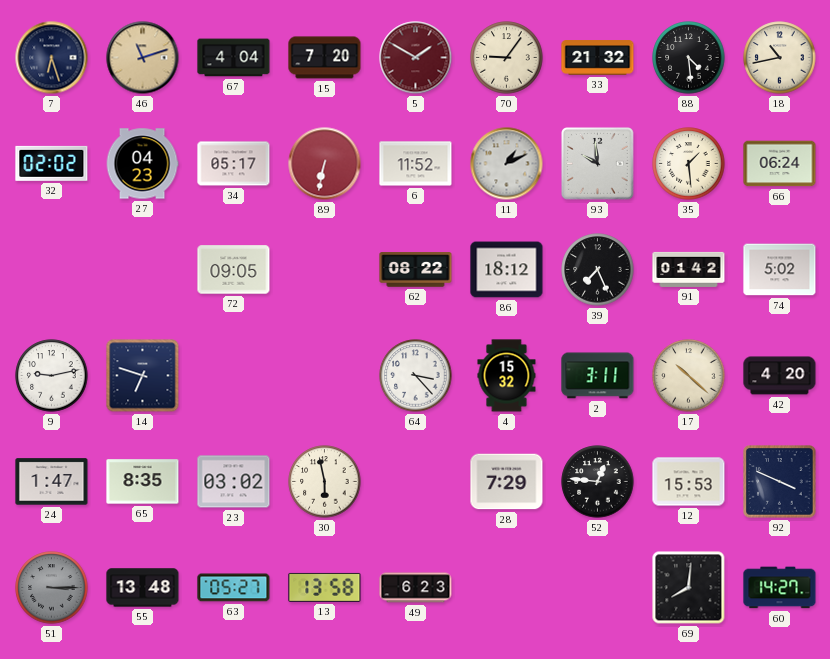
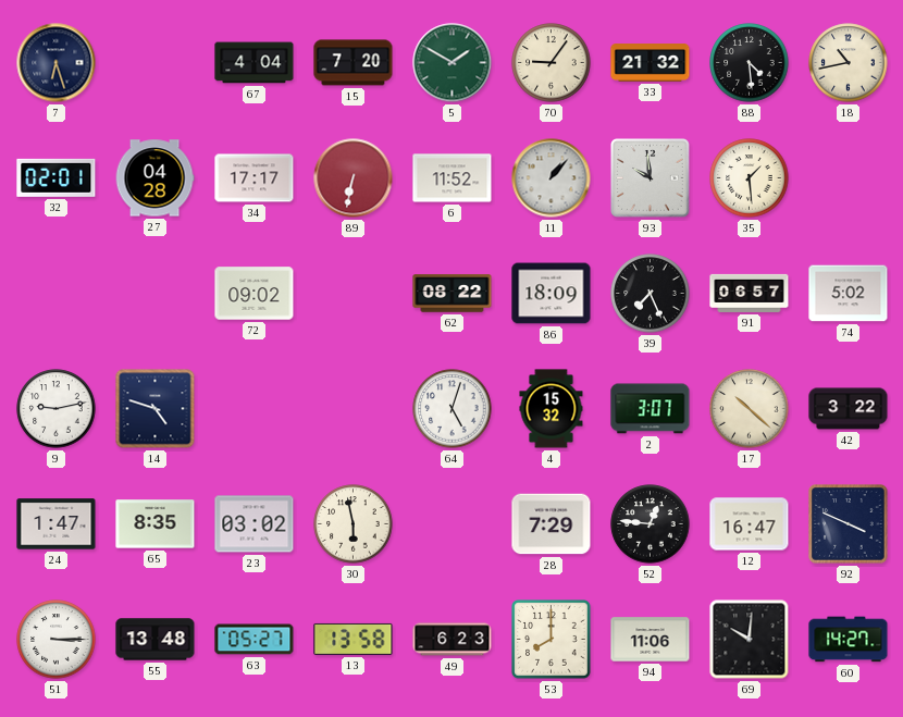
46: 11:12 -> none (143, 58)
5 dial: burgundy -> green (453, 63)
32: 02:02 -> 02:01 (57, 177)
27: 04:23 -> 04:28 (154, 178)
34: 05:17 -> 17:17 (255, 178)
11: 1:11 -> 1:07 (552, 178)
66: 06:24 -> none (780, 164)
72: 09:05 -> 09:02 (255, 294)
86: 18:12 -> 18:09 (552, 294)
91: 01:42 -> 06:57 (750, 293)
14: 6:48 -> 4:48 (156, 409)
64: 3:23 -> 5:03 (453, 409)
2: 3:11 -> 3:07 (651, 409)
42: 4:20 -> 3:22 (849, 409)
12: 15:53 -> 16:47 (750, 524)
51 dial: grey -> white (57, 640)
53: none -> 8:00 (552, 640)
94: none -> 11:06 (651, 640)
69: 8:01 -> 10:01 (750, 640)
